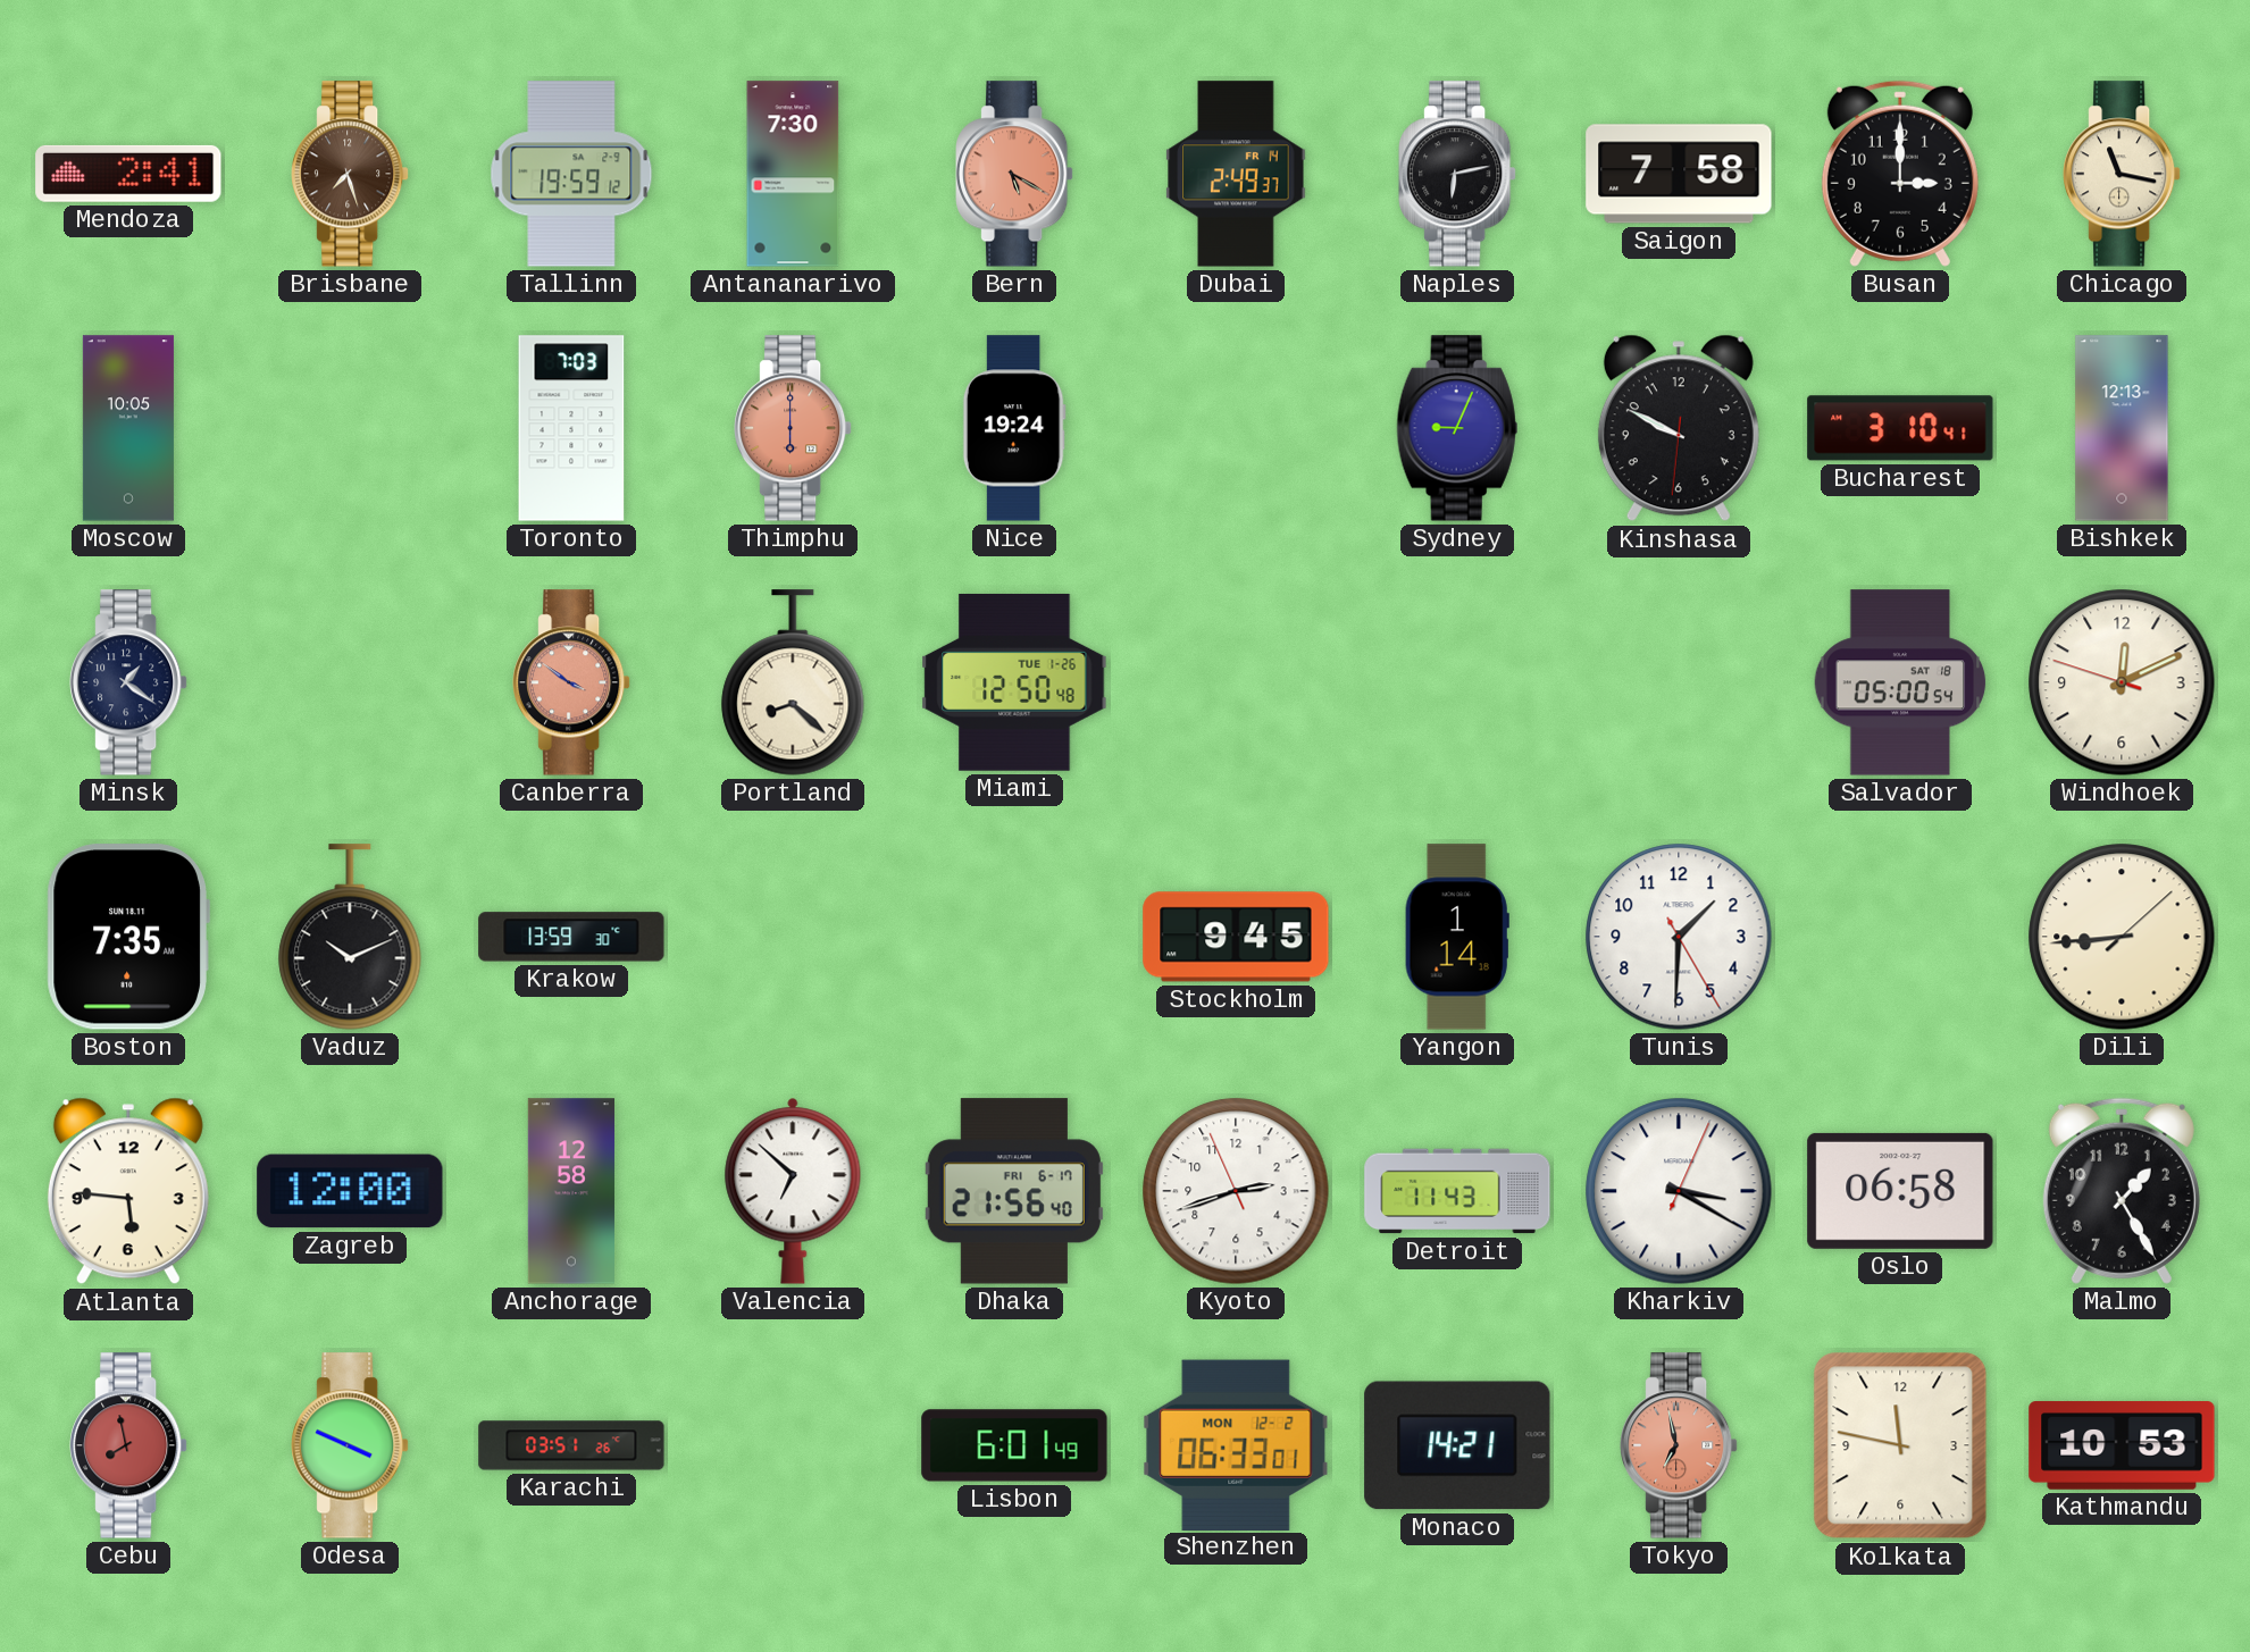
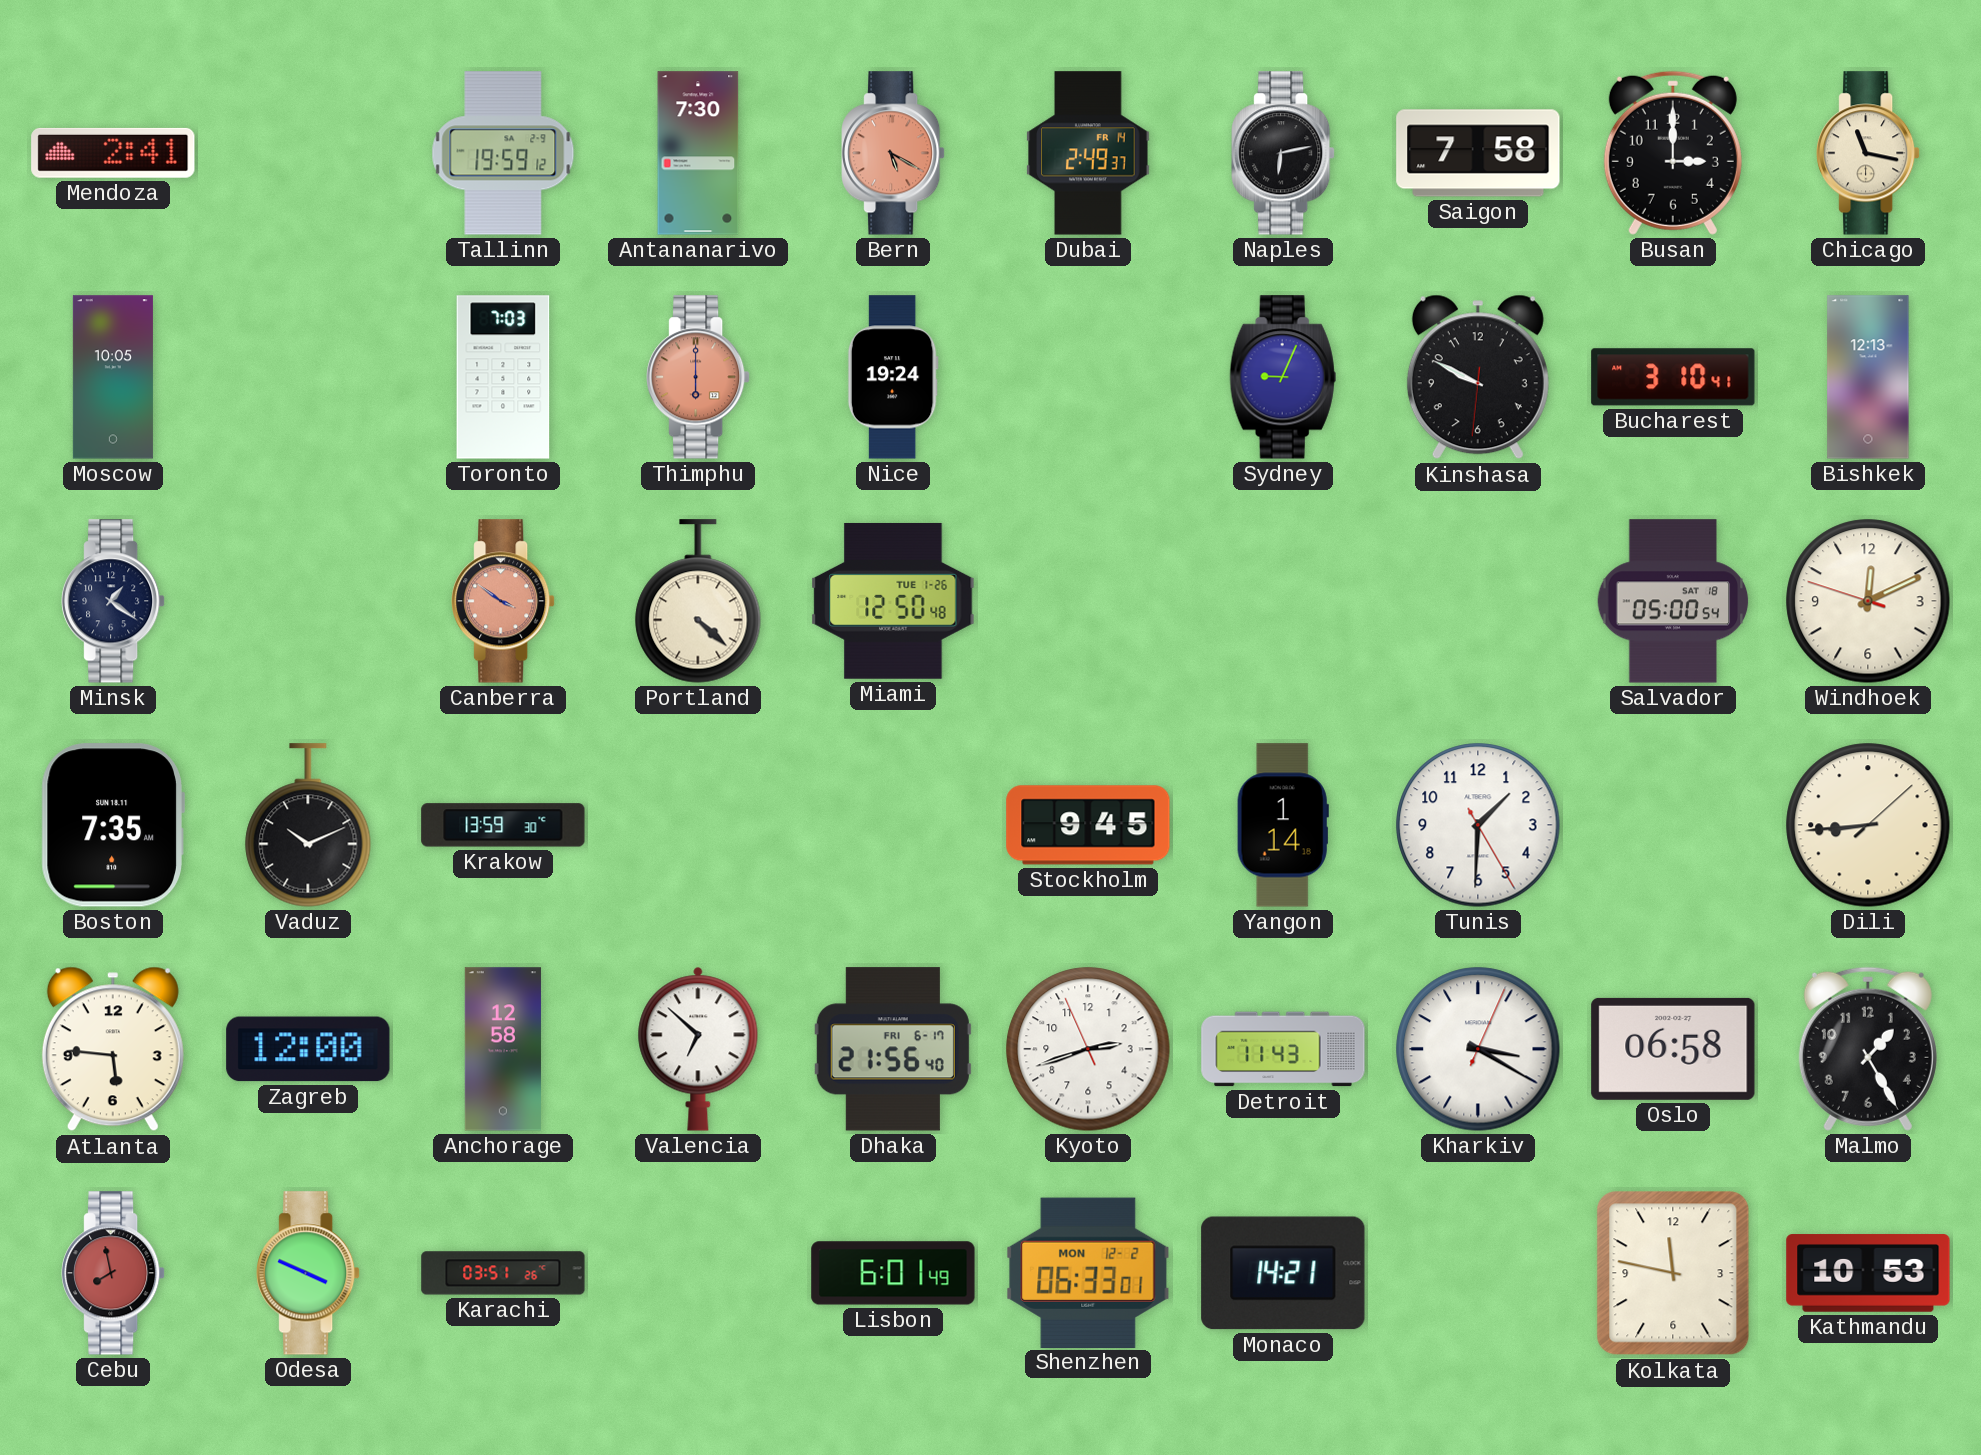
Brisbane: 7:27 -> none (351, 174)
Portland: 8:22 -> 4:22 (698, 601)
Tokyo: 6:58 -> none (1680, 1445)
